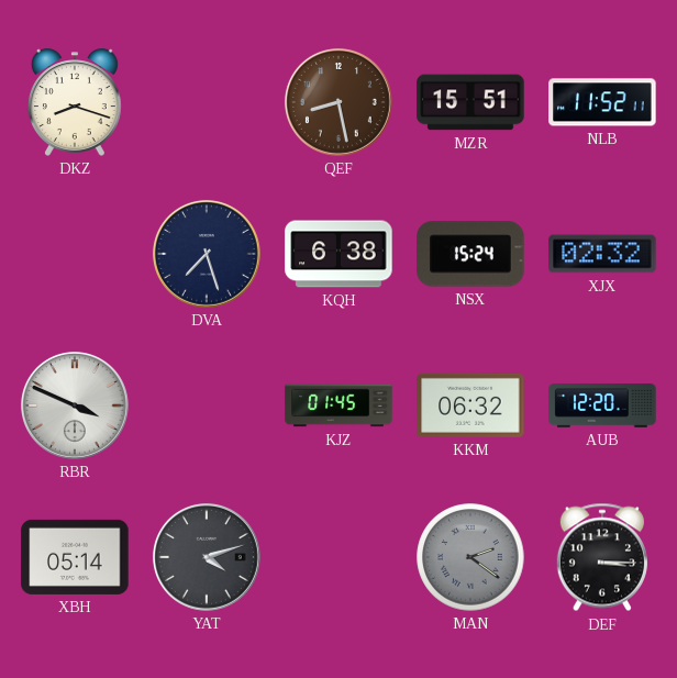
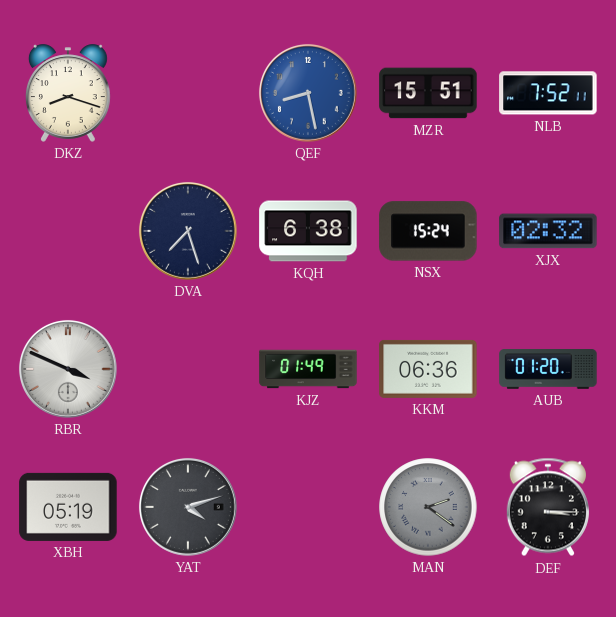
QEF dial: brown -> blue (308, 93)
NLB: 11:52 -> 7:52 (548, 93)
KJZ: 01:45 -> 01:49 (308, 369)
KKM: 06:32 -> 06:36 (428, 369)
AUB: 12:20 -> 01:20 (548, 370)
XBH: 05:14 -> 05:19 (68, 507)
